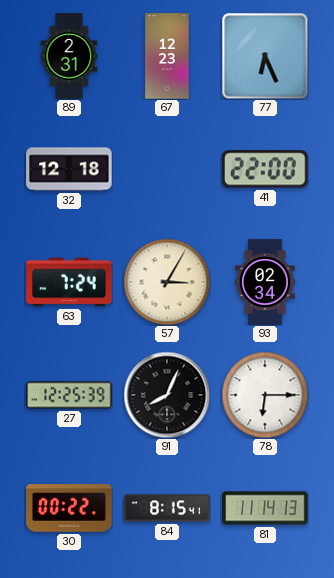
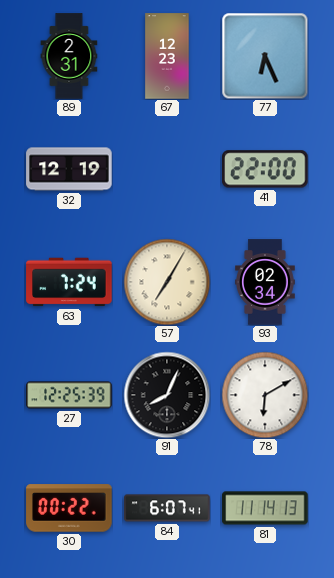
32: 12:18 -> 12:19 (69, 169)
57: 3:05 -> 7:05 (167, 282)
78: 6:15 -> 6:10 (265, 395)
84: 8:15 -> 6:07 (167, 508)
